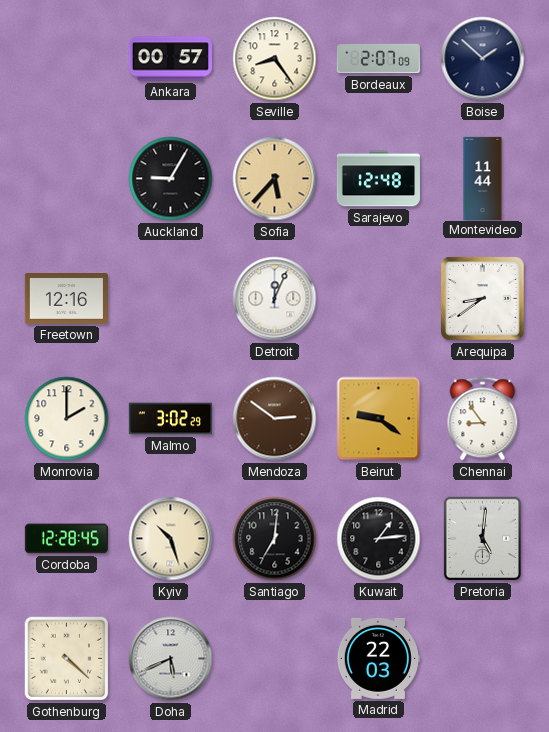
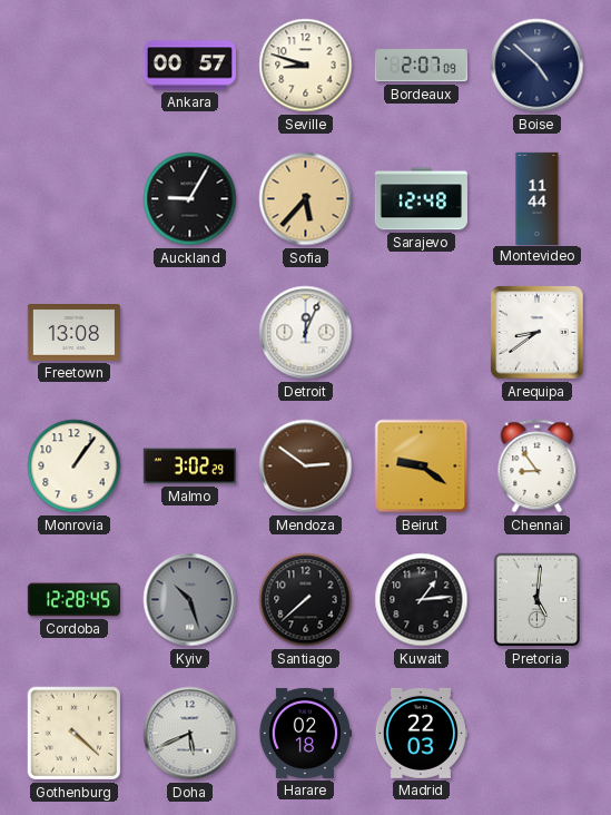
Seville: 8:24 -> 8:48 (306, 66)
Boise: 1:52 -> 4:52 (538, 66)
Freetown: 12:16 -> 13:08 (73, 333)
Monrovia: 2:00 -> 1:06 (75, 467)
Kyiv dial: cream -> grey (190, 600)
Santiago: 7:01 -> 7:38 (306, 600)
Harare: none -> 02:18 (305, 733)
